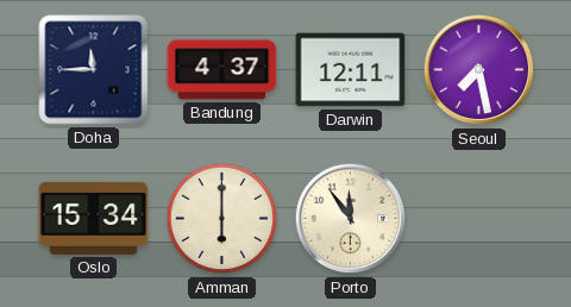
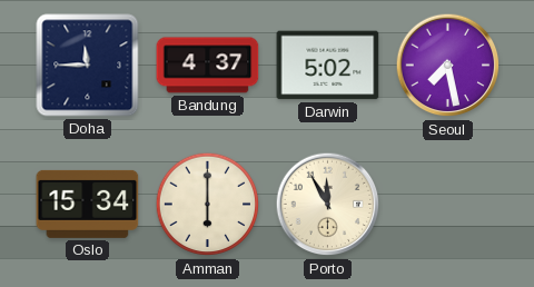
Darwin: 12:11 -> 5:02 (328, 66)
Porto: 11:54 -> 11:55 (328, 205)
